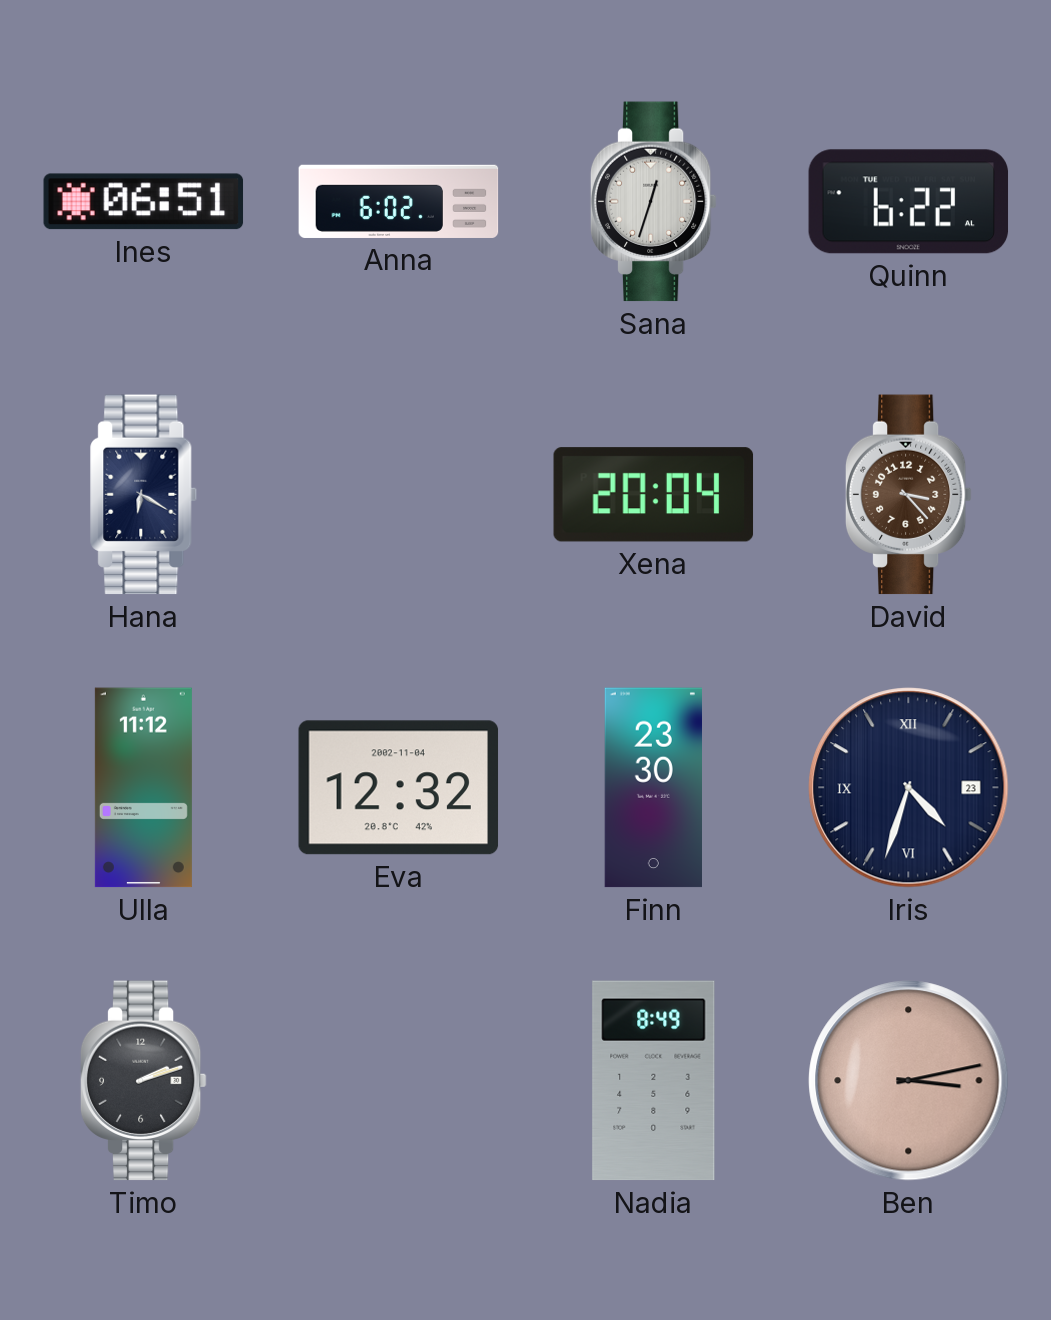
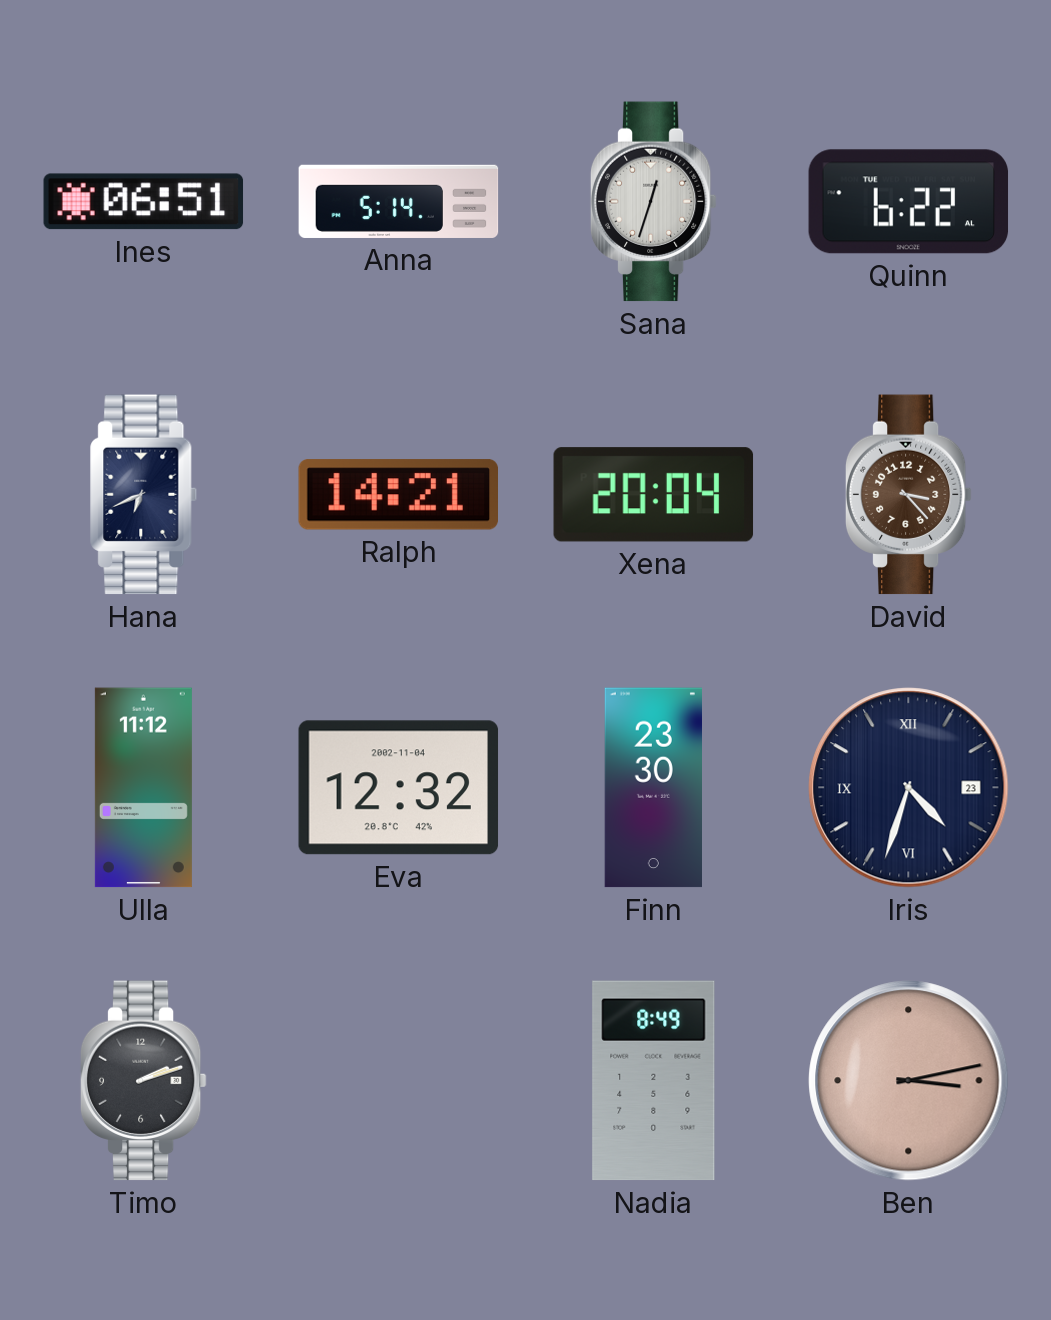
Anna: 6:02 -> 5:14 (399, 201)
Hana: 6:20 -> 6:41 (144, 495)
Ralph: none -> 14:21 (398, 495)
